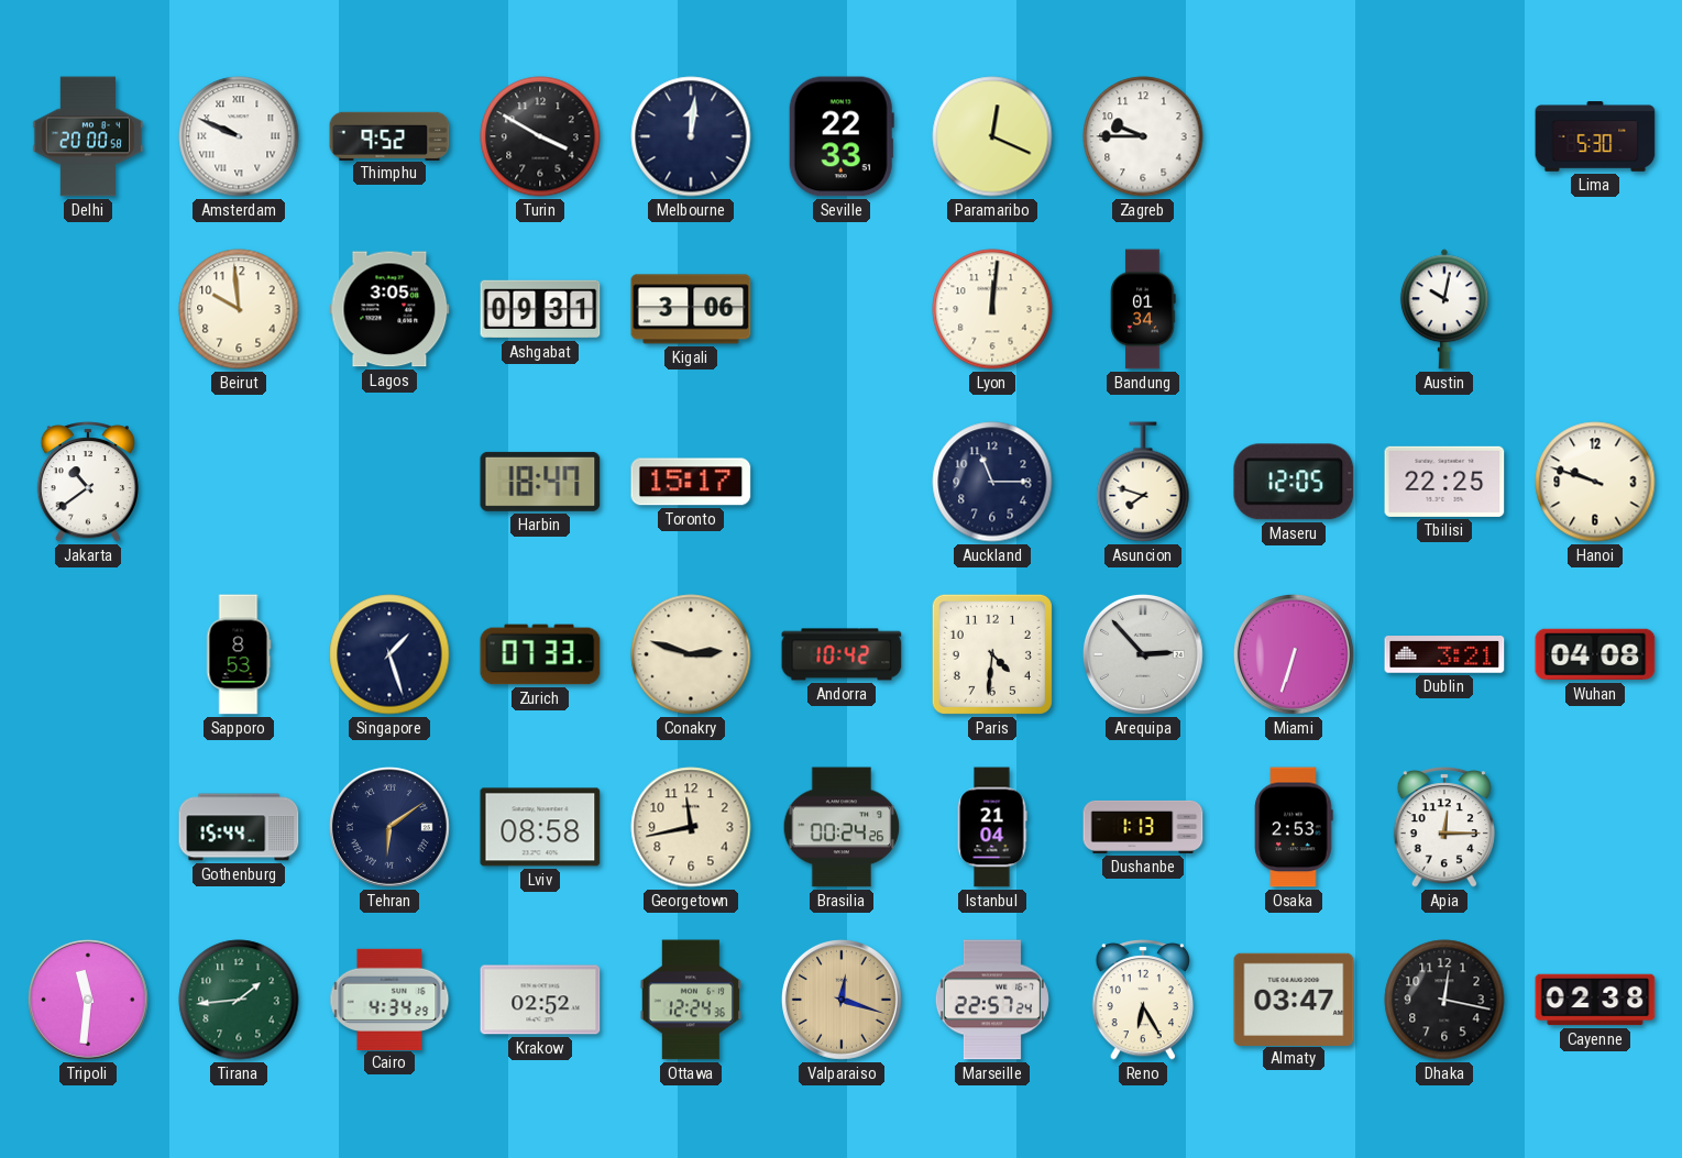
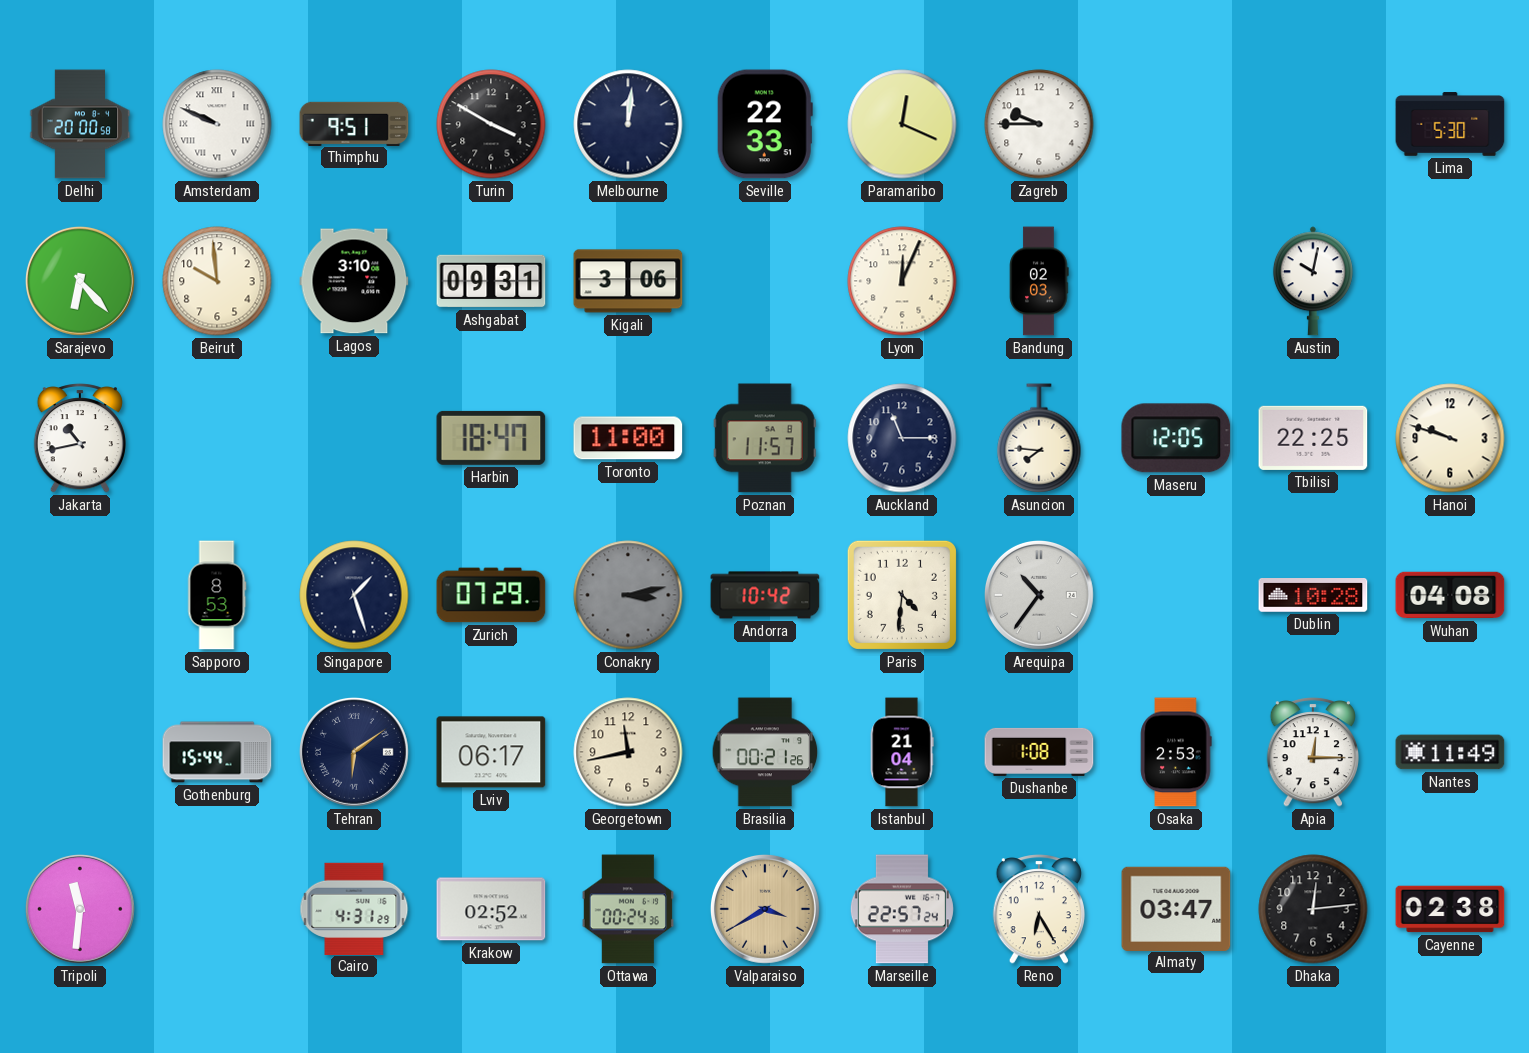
Thimphu: 9:52 -> 9:51 (354, 123)
Sarajevo: none -> 6:23 (80, 281)
Lagos: 3:05 -> 3:10 (354, 281)
Lyon: 12:01 -> 12:04 (902, 281)
Bandung: 01:34 -> 02:03 (1039, 281)
Jakarta: 10:39 -> 10:43 (79, 438)
Toronto: 15:17 -> 11:00 (628, 438)
Poznan: none -> 11:57 (765, 438)
Asuncion: 7:48 -> 7:46 (1039, 438)
Zurich: 07:33 -> 07:29 (491, 595)
Conakry: 2:48 -> 3:13 (628, 595)
Conakry dial: cream -> grey (628, 595)
Arequipa: 2:53 -> 10:36 (1039, 595)
Miami: 6:33 -> none (1294, 654)
Dublin: 3:21 -> 10:28 (1313, 595)
Lviv: 08:58 -> 06:17 (491, 752)
Brasilia: 00:24 -> 00:21 (765, 752)
Dushanbe: 1:13 -> 1:08 (1039, 752)
Nantes: none -> 11:49 (1450, 752)
Tirana: 1:44 -> none (239, 1000)
Cairo: 4:34 -> 4:31 (354, 908)
Ottawa: 12:24 -> 00:24 (628, 909)
Valparaiso: 12:18 -> 3:40 (765, 909)
Dhaka: 12:17 -> 12:14 (1313, 909)
